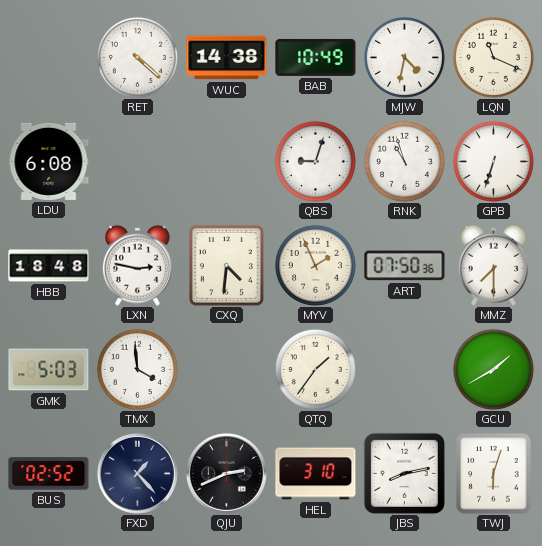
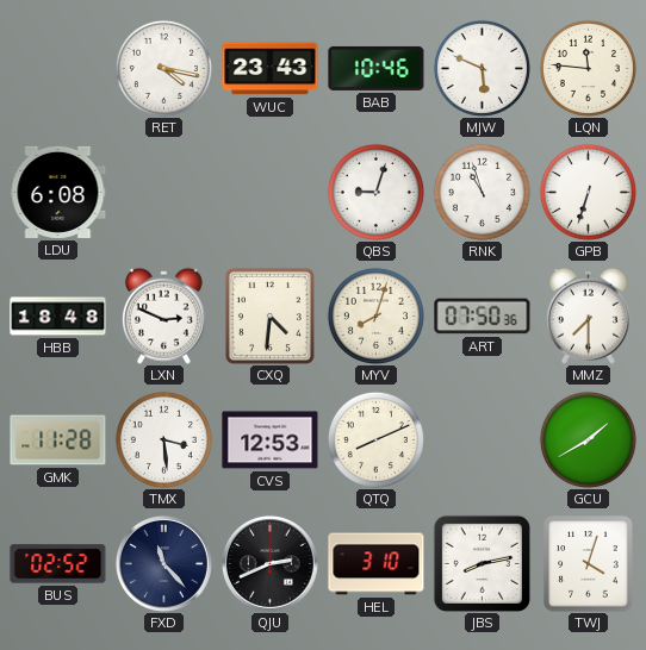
RET: 4:22 -> 4:17 (163, 68)
WUC: 14:38 -> 23:43 (271, 69)
BAB: 10:49 -> 10:46 (377, 68)
MJW: 4:32 -> 5:49 (482, 68)
LQN: 11:19 -> 11:46 (588, 68)
LXN: 2:47 -> 2:49 (163, 315)
MYV: 1:56 -> 8:03 (375, 315)
GMK: 5:03 -> 11:28 (58, 440)
TMX: 3:59 -> 3:29 (163, 439)
CVS: none -> 12:53 (271, 440)
QTQ: 1:36 -> 8:11 (375, 439)
FXD: 1:23 -> 11:23 (164, 564)
TWJ: 6:03 -> 4:03 (589, 564)
